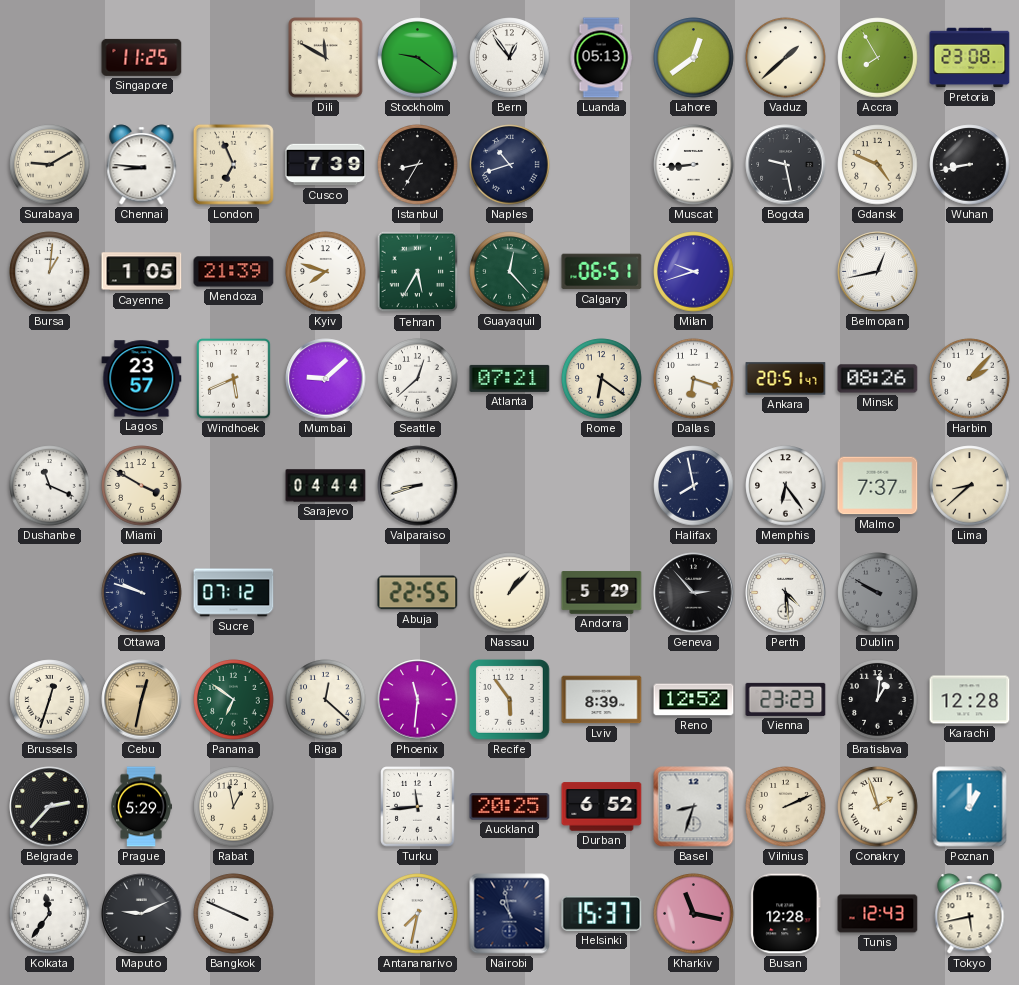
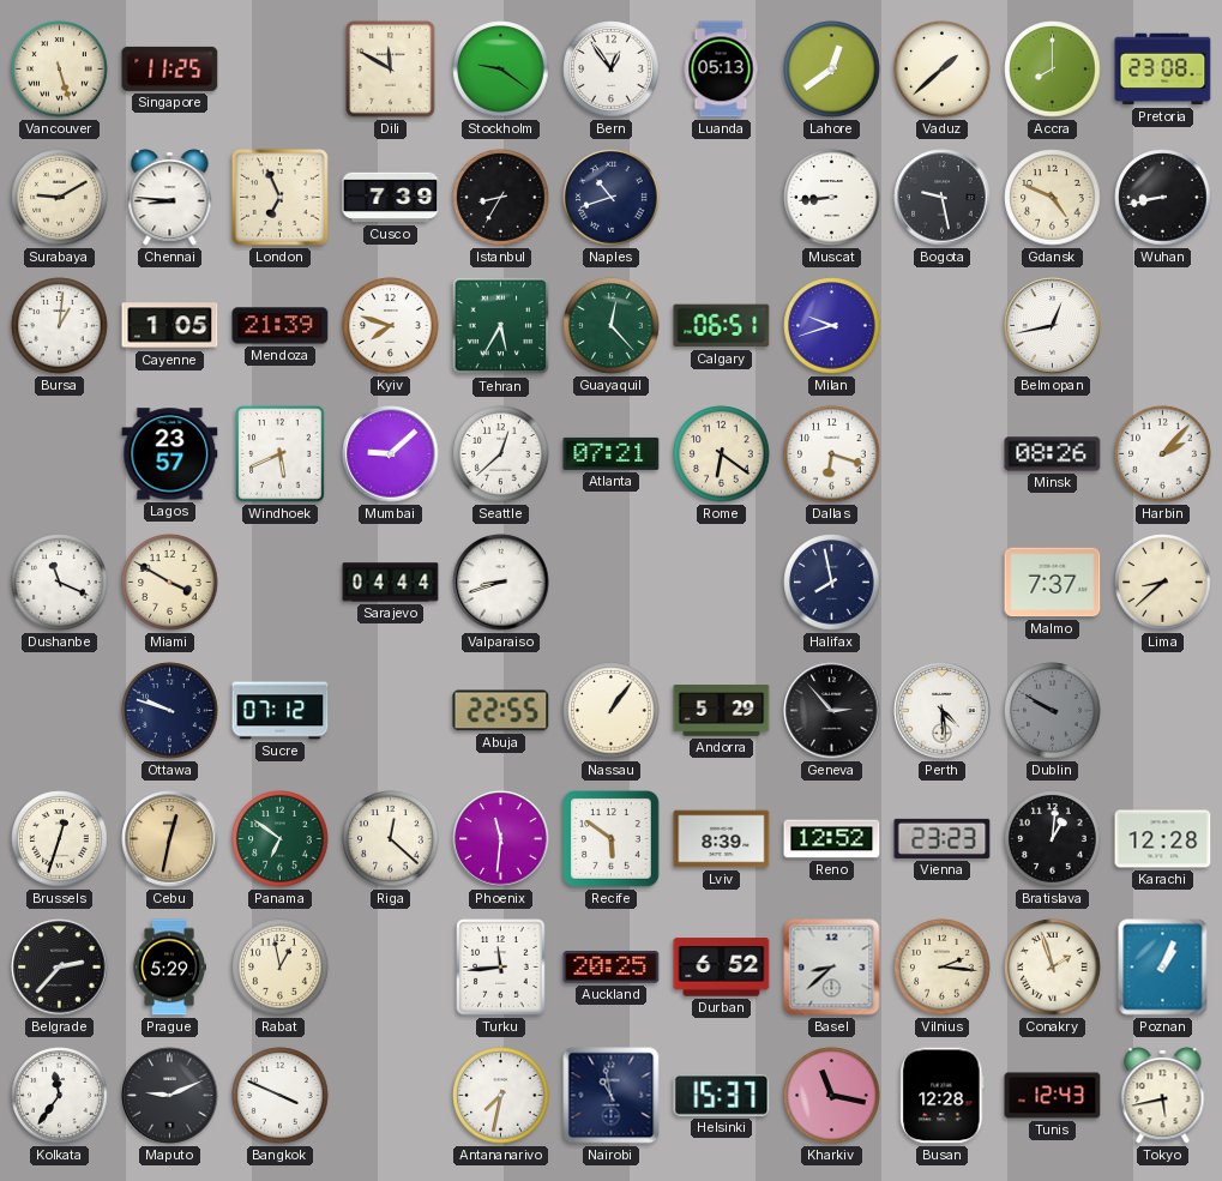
Vancouver: none -> 5:27 (60, 70)
Accra: 7:55 -> 8:00 (1053, 70)
Ankara: 20:51 -> none (786, 379)
Memphis: 6:24 -> none (786, 486)
Nassau: 1:07 -> 1:06 (612, 711)
Recife: 5:54 -> 5:51 (612, 839)
Basel: 8:33 -> 8:38 (832, 968)
Vilnius: 2:11 -> 2:16 (943, 968)
Poznan: 1:00 -> 1:04 (1163, 968)
